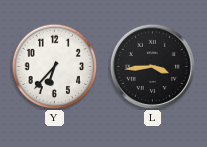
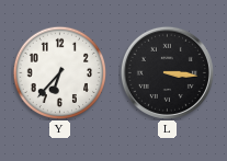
L: 3:44 -> 3:16 (167, 72)
